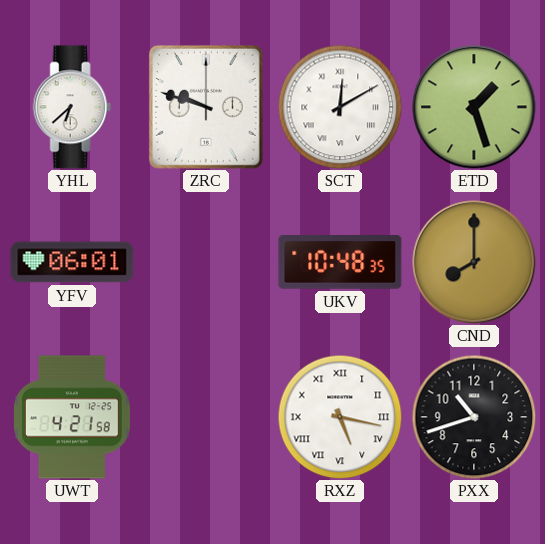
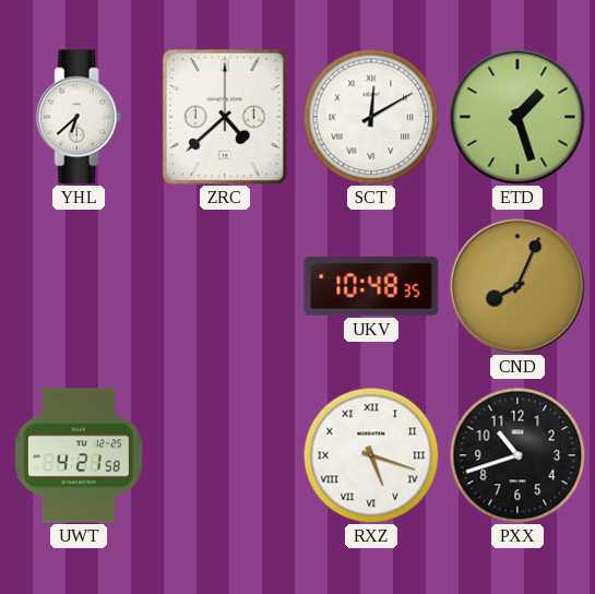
ZRC: 9:48 -> 4:38 (225, 117)
YFV: 06:01 -> none (72, 262)
CND: 8:00 -> 8:04 (517, 286)
RXZ: 5:17 -> 5:18 (371, 455)
